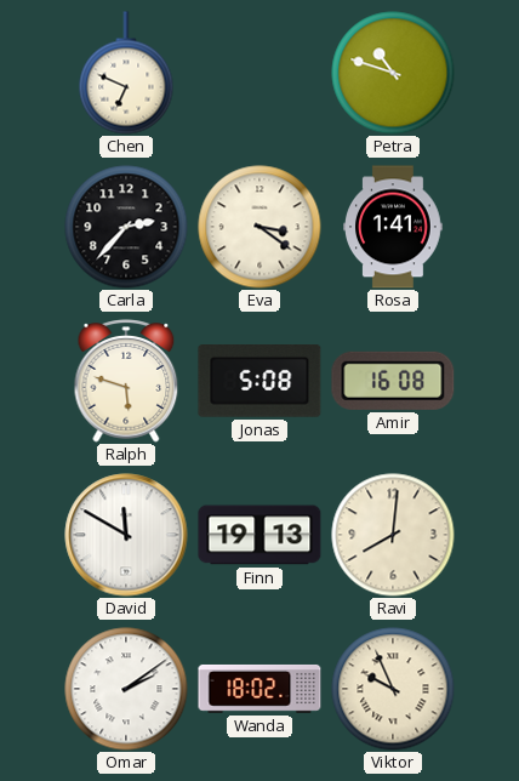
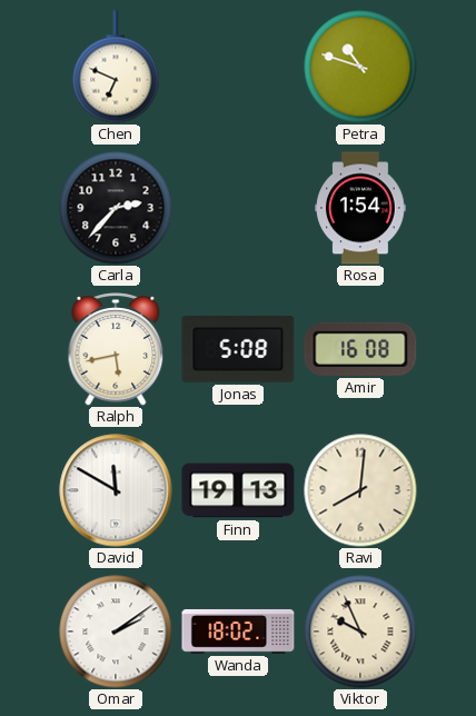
Eva: 3:21 -> none (259, 227)
Rosa: 1:41 -> 1:54 (361, 208)
Ralph: 5:48 -> 5:43 (116, 349)
